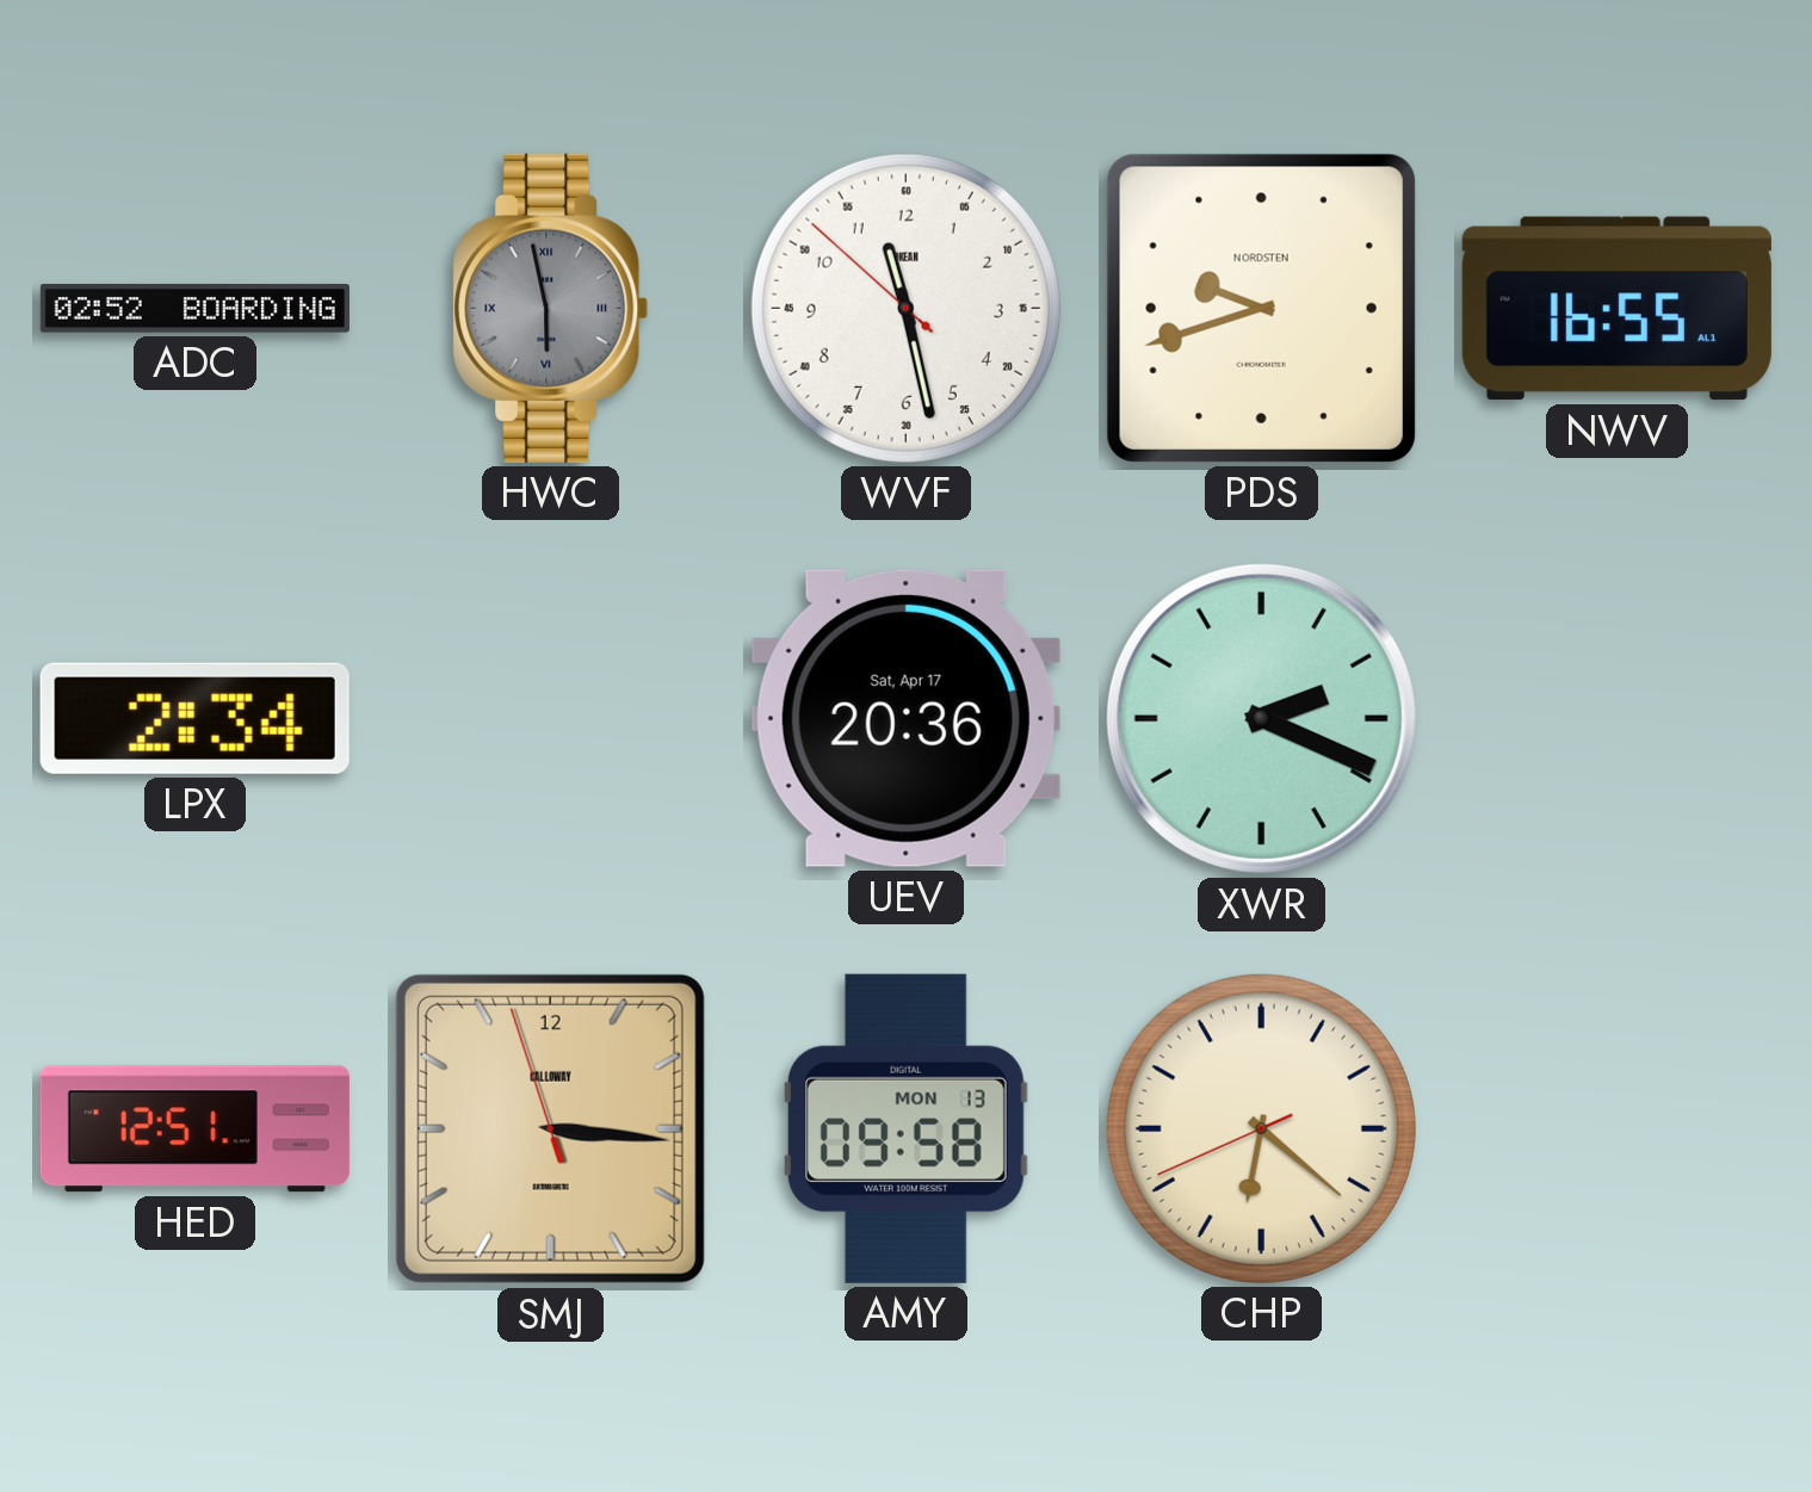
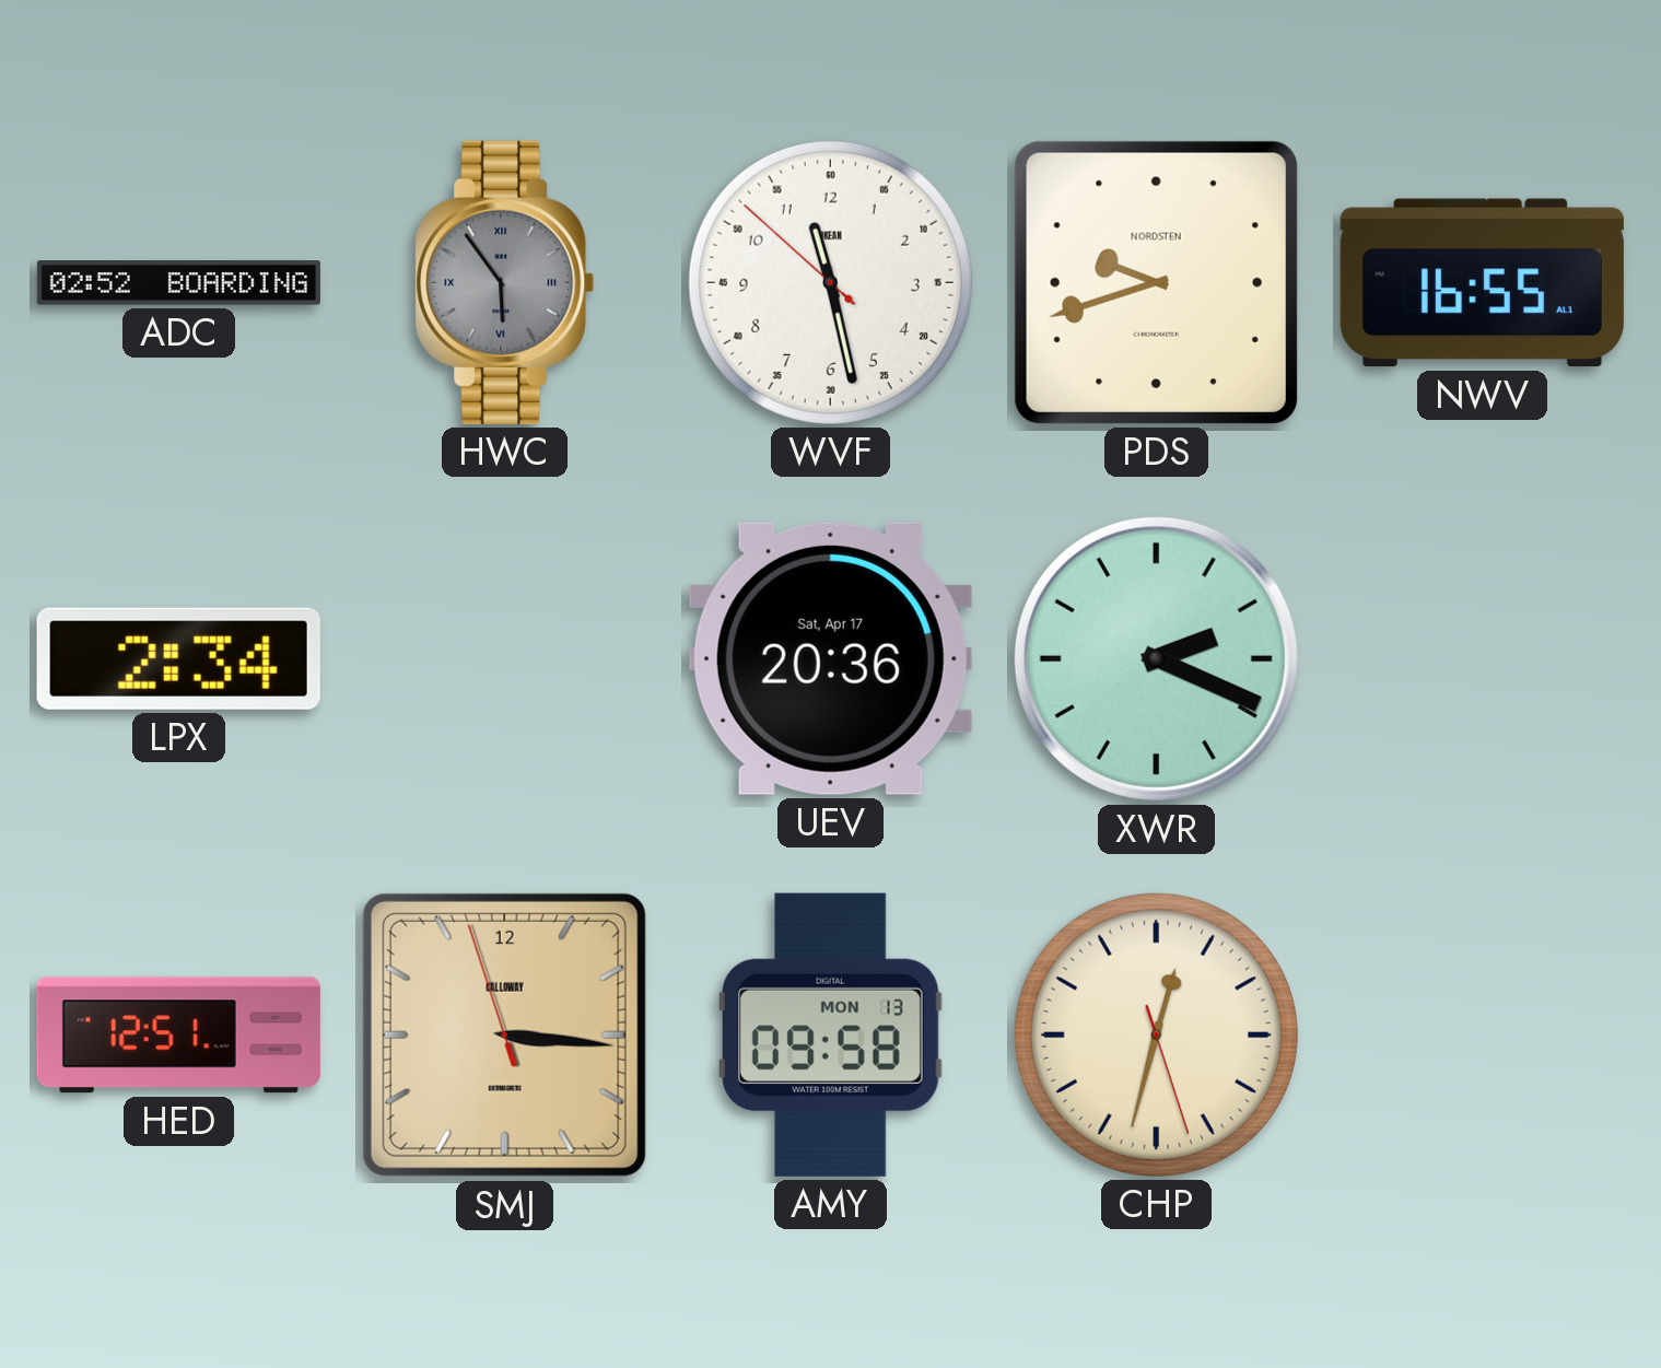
HWC: 5:58 -> 5:54 (505, 282)
CHP: 6:21 -> 12:32 (1156, 1034)
